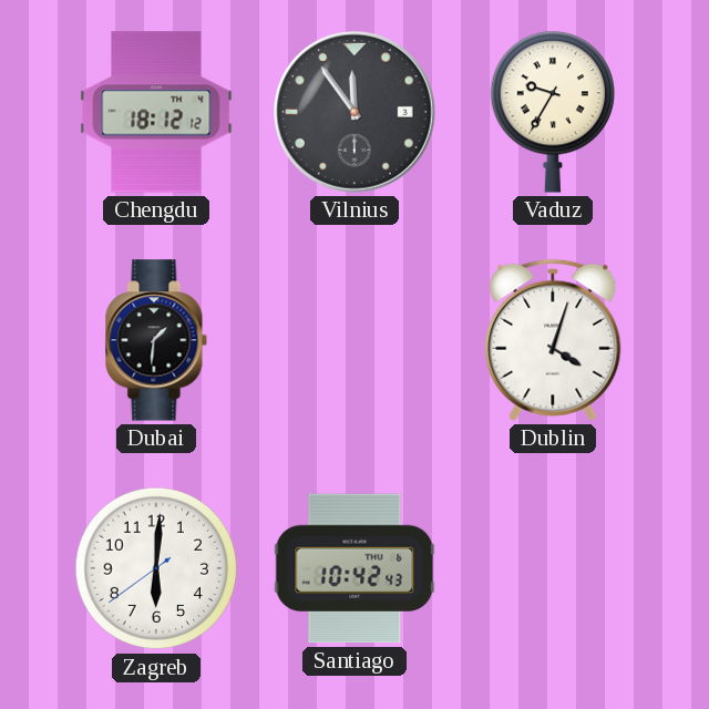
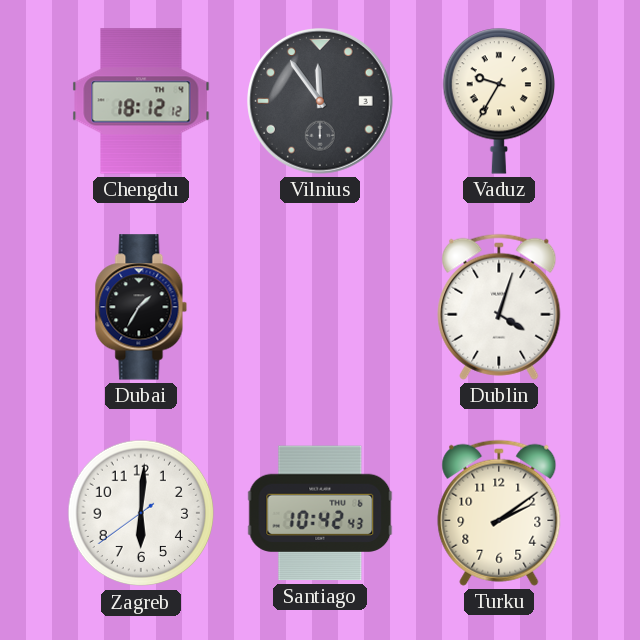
Dubai: 1:31 -> 1:35 (141, 307)
Turku: none -> 2:09 (499, 513)
